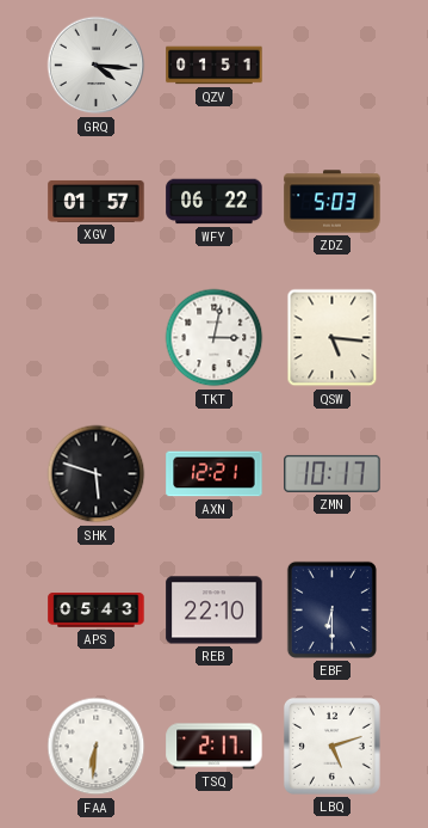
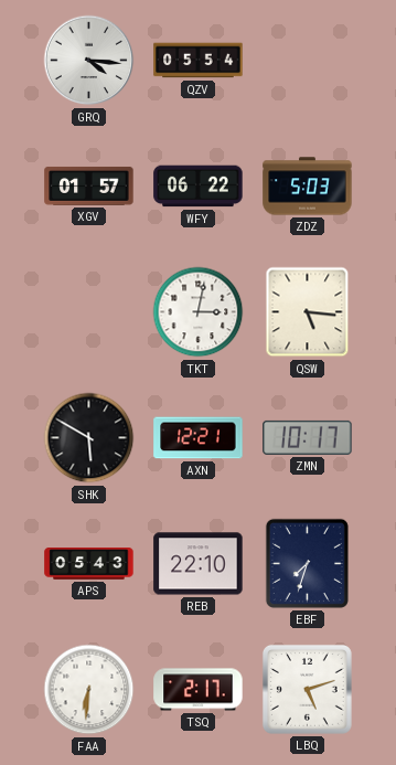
QZV: 01:51 -> 05:54 (199, 61)
SHK: 5:48 -> 5:50 (89, 438)
EBF: 6:30 -> 7:33 (307, 563)
